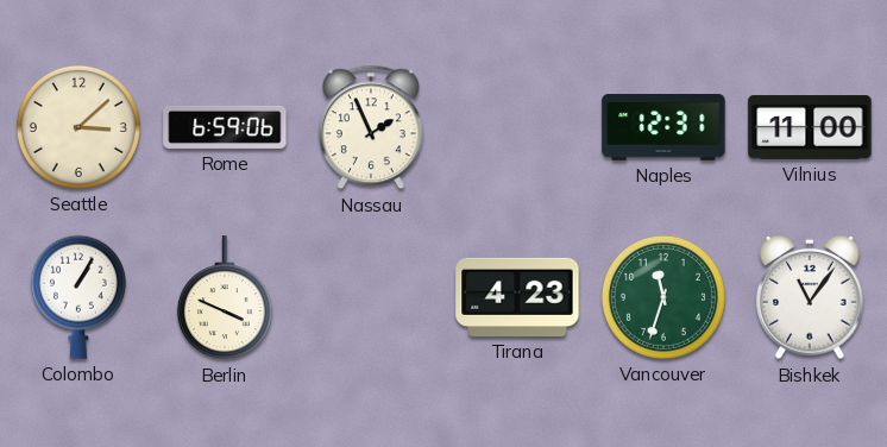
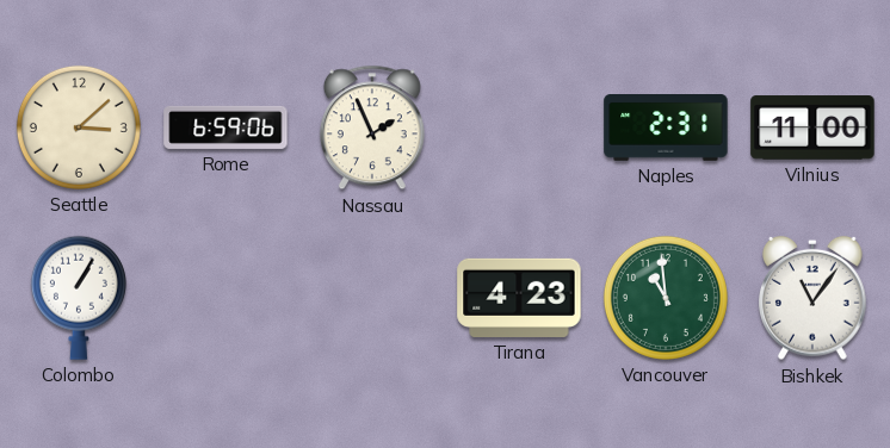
Naples: 12:31 -> 2:31 (666, 129)
Berlin: 3:49 -> none (225, 298)
Vancouver: 11:33 -> 10:59 (666, 298)
